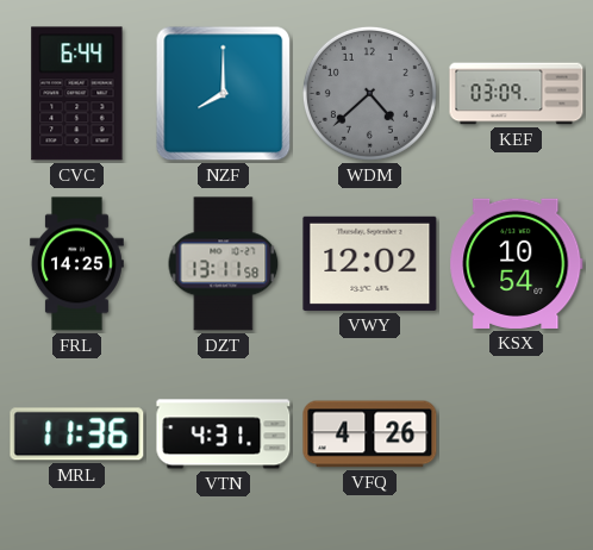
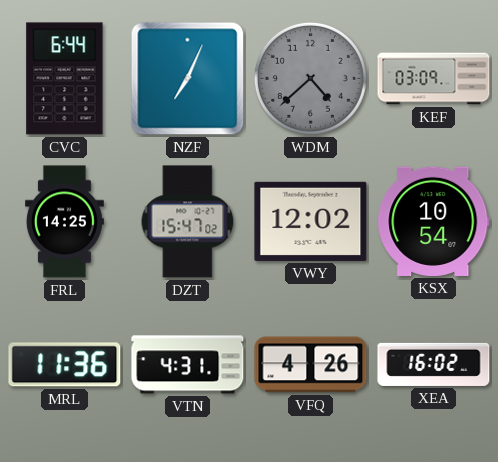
NZF: 8:00 -> 7:04 (188, 79)
DZT: 13:11 -> 15:47 (188, 222)
XEA: none -> 16:02 (434, 364)
